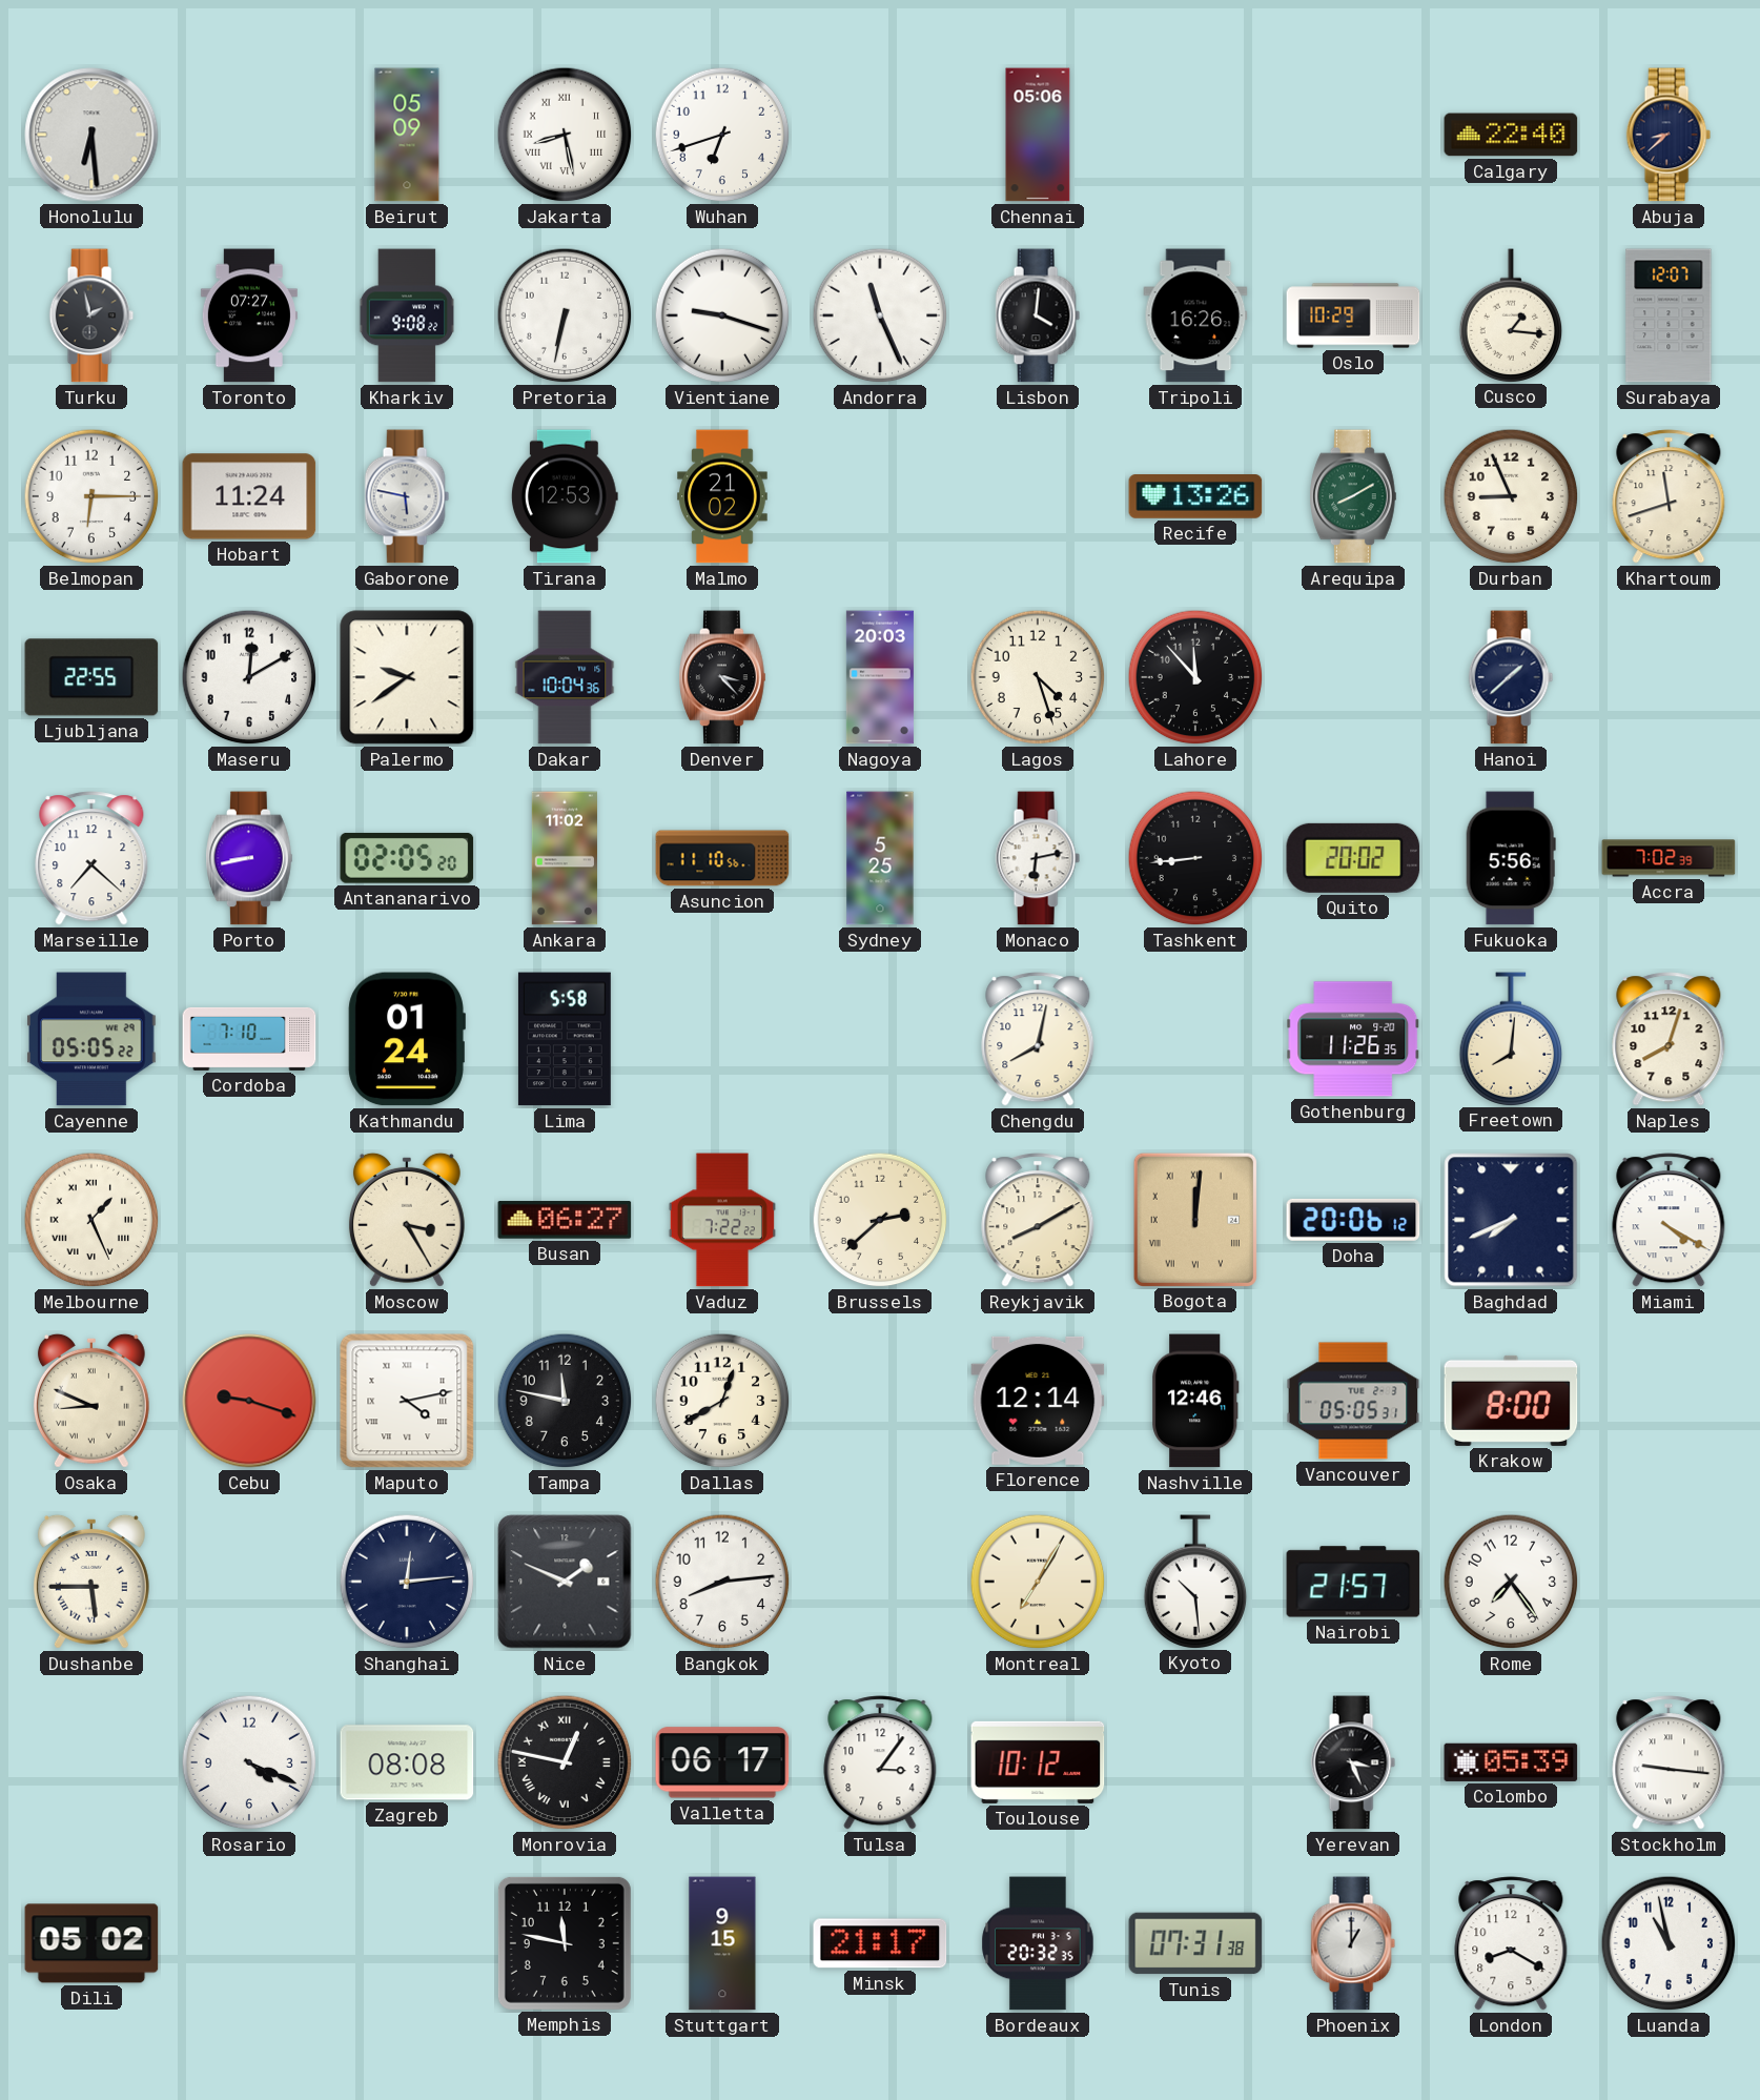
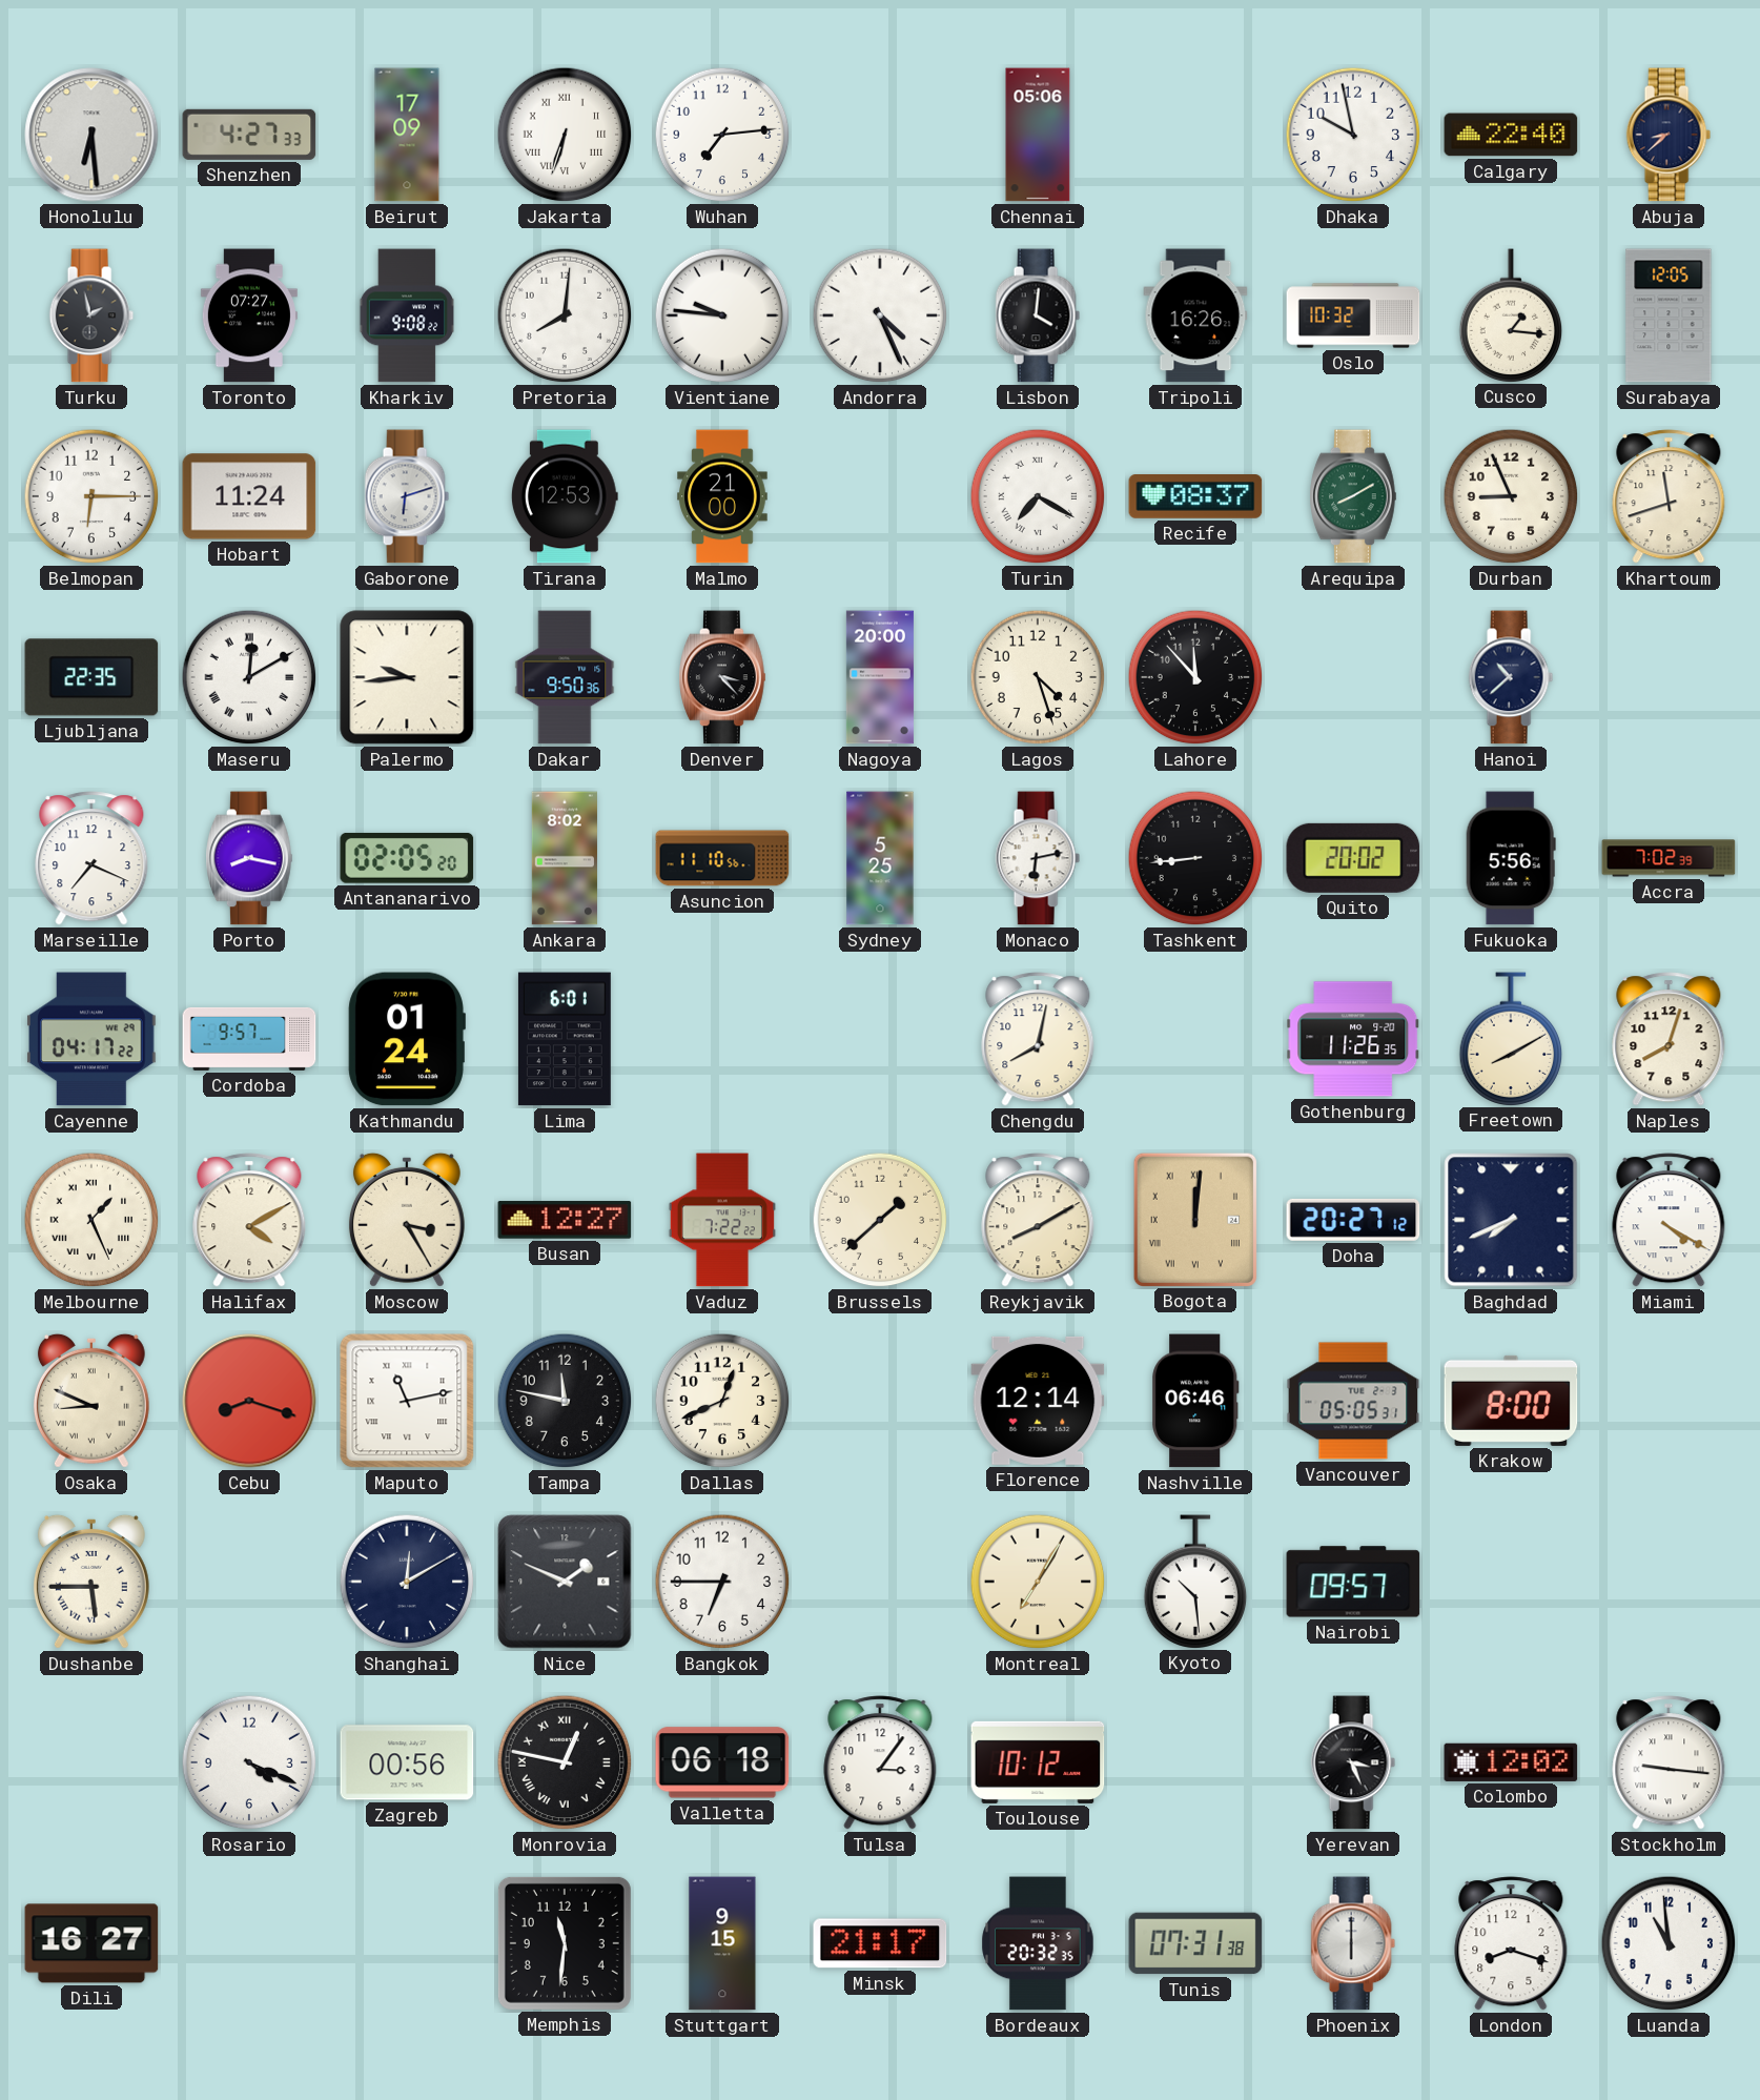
Shenzhen: none -> 4:27 (249, 135)
Beirut: 05:09 -> 17:09 (407, 135)
Jakarta: 8:28 -> 6:33 (565, 135)
Wuhan: 6:42 -> 7:14 (722, 135)
Dhaka: none -> 9:58 (1353, 135)
Pretoria: 6:32 -> 8:01 (565, 315)
Vientiane: 9:18 -> 9:46 (722, 315)
Andorra: 11:26 -> 4:26 (880, 315)
Oslo: 10:29 -> 10:32 (1353, 315)
Surabaya: 12:07 -> 12:05 (1669, 315)
Gaborone: 5:47 -> 6:12 (407, 496)
Malmo: 21:02 -> 21:00 (722, 496)
Turin: none -> 7:20 (1038, 496)
Recife: 13:26 -> 08:37 (1195, 497)
Ljubljana: 22:55 -> 22:35 (91, 677)
Maseru numerals: Arabic -> Roman (249, 677)
Palermo: 9:39 -> 9:44 (407, 677)
Dakar: 10:04 -> 9:50 (565, 677)
Nagoya: 20:03 -> 20:00 (880, 677)
Hanoi: 1:38 -> 10:38 (1511, 677)
Marseille: 7:22 -> 7:19 (91, 858)
Porto: 8:43 -> 8:17 (249, 858)
Ankara: 11:02 -> 8:02 (565, 858)
Cayenne: 05:05 -> 04:17 (91, 1039)
Cordoba: 7:10 -> 9:57 (249, 1039)
Lima: 5:58 -> 6:01 (565, 1039)
Freetown: 8:01 -> 8:10 (1511, 1039)
Halifax: none -> 4:10 (249, 1220)
Busan: 06:27 -> 12:27 (565, 1220)
Brussels: 2:38 -> 1:38 (880, 1220)
Doha: 20:06 -> 20:27 (1353, 1220)
Cebu: 9:18 -> 8:18 (249, 1401)
Maputo: 4:13 -> 11:13 (407, 1401)
Dallas: 12:40 -> 12:41 (722, 1401)
Nashville: 12:46 -> 06:46 (1195, 1401)
Shanghai: 12:14 -> 12:10 (407, 1582)
Bangkok: 8:14 -> 6:45 (722, 1582)
Nairobi: 21:57 -> 09:57 (1353, 1582)
Rome: 7:24 -> none (1511, 1582)
Zagreb: 08:08 -> 00:56 (407, 1762)
Valletta: 06:17 -> 06:18 (722, 1762)
Colombo: 05:39 -> 12:02 (1511, 1762)
Dili: 05:02 -> 16:27 (91, 1943)
Memphis: 11:47 -> 11:31 (565, 1943)
Phoenix: 1:00 -> 6:00 (1353, 1943)
London: 8:20 -> 8:18 (1511, 1943)
Luanda: 10:58 -> 10:59 (1669, 1943)
